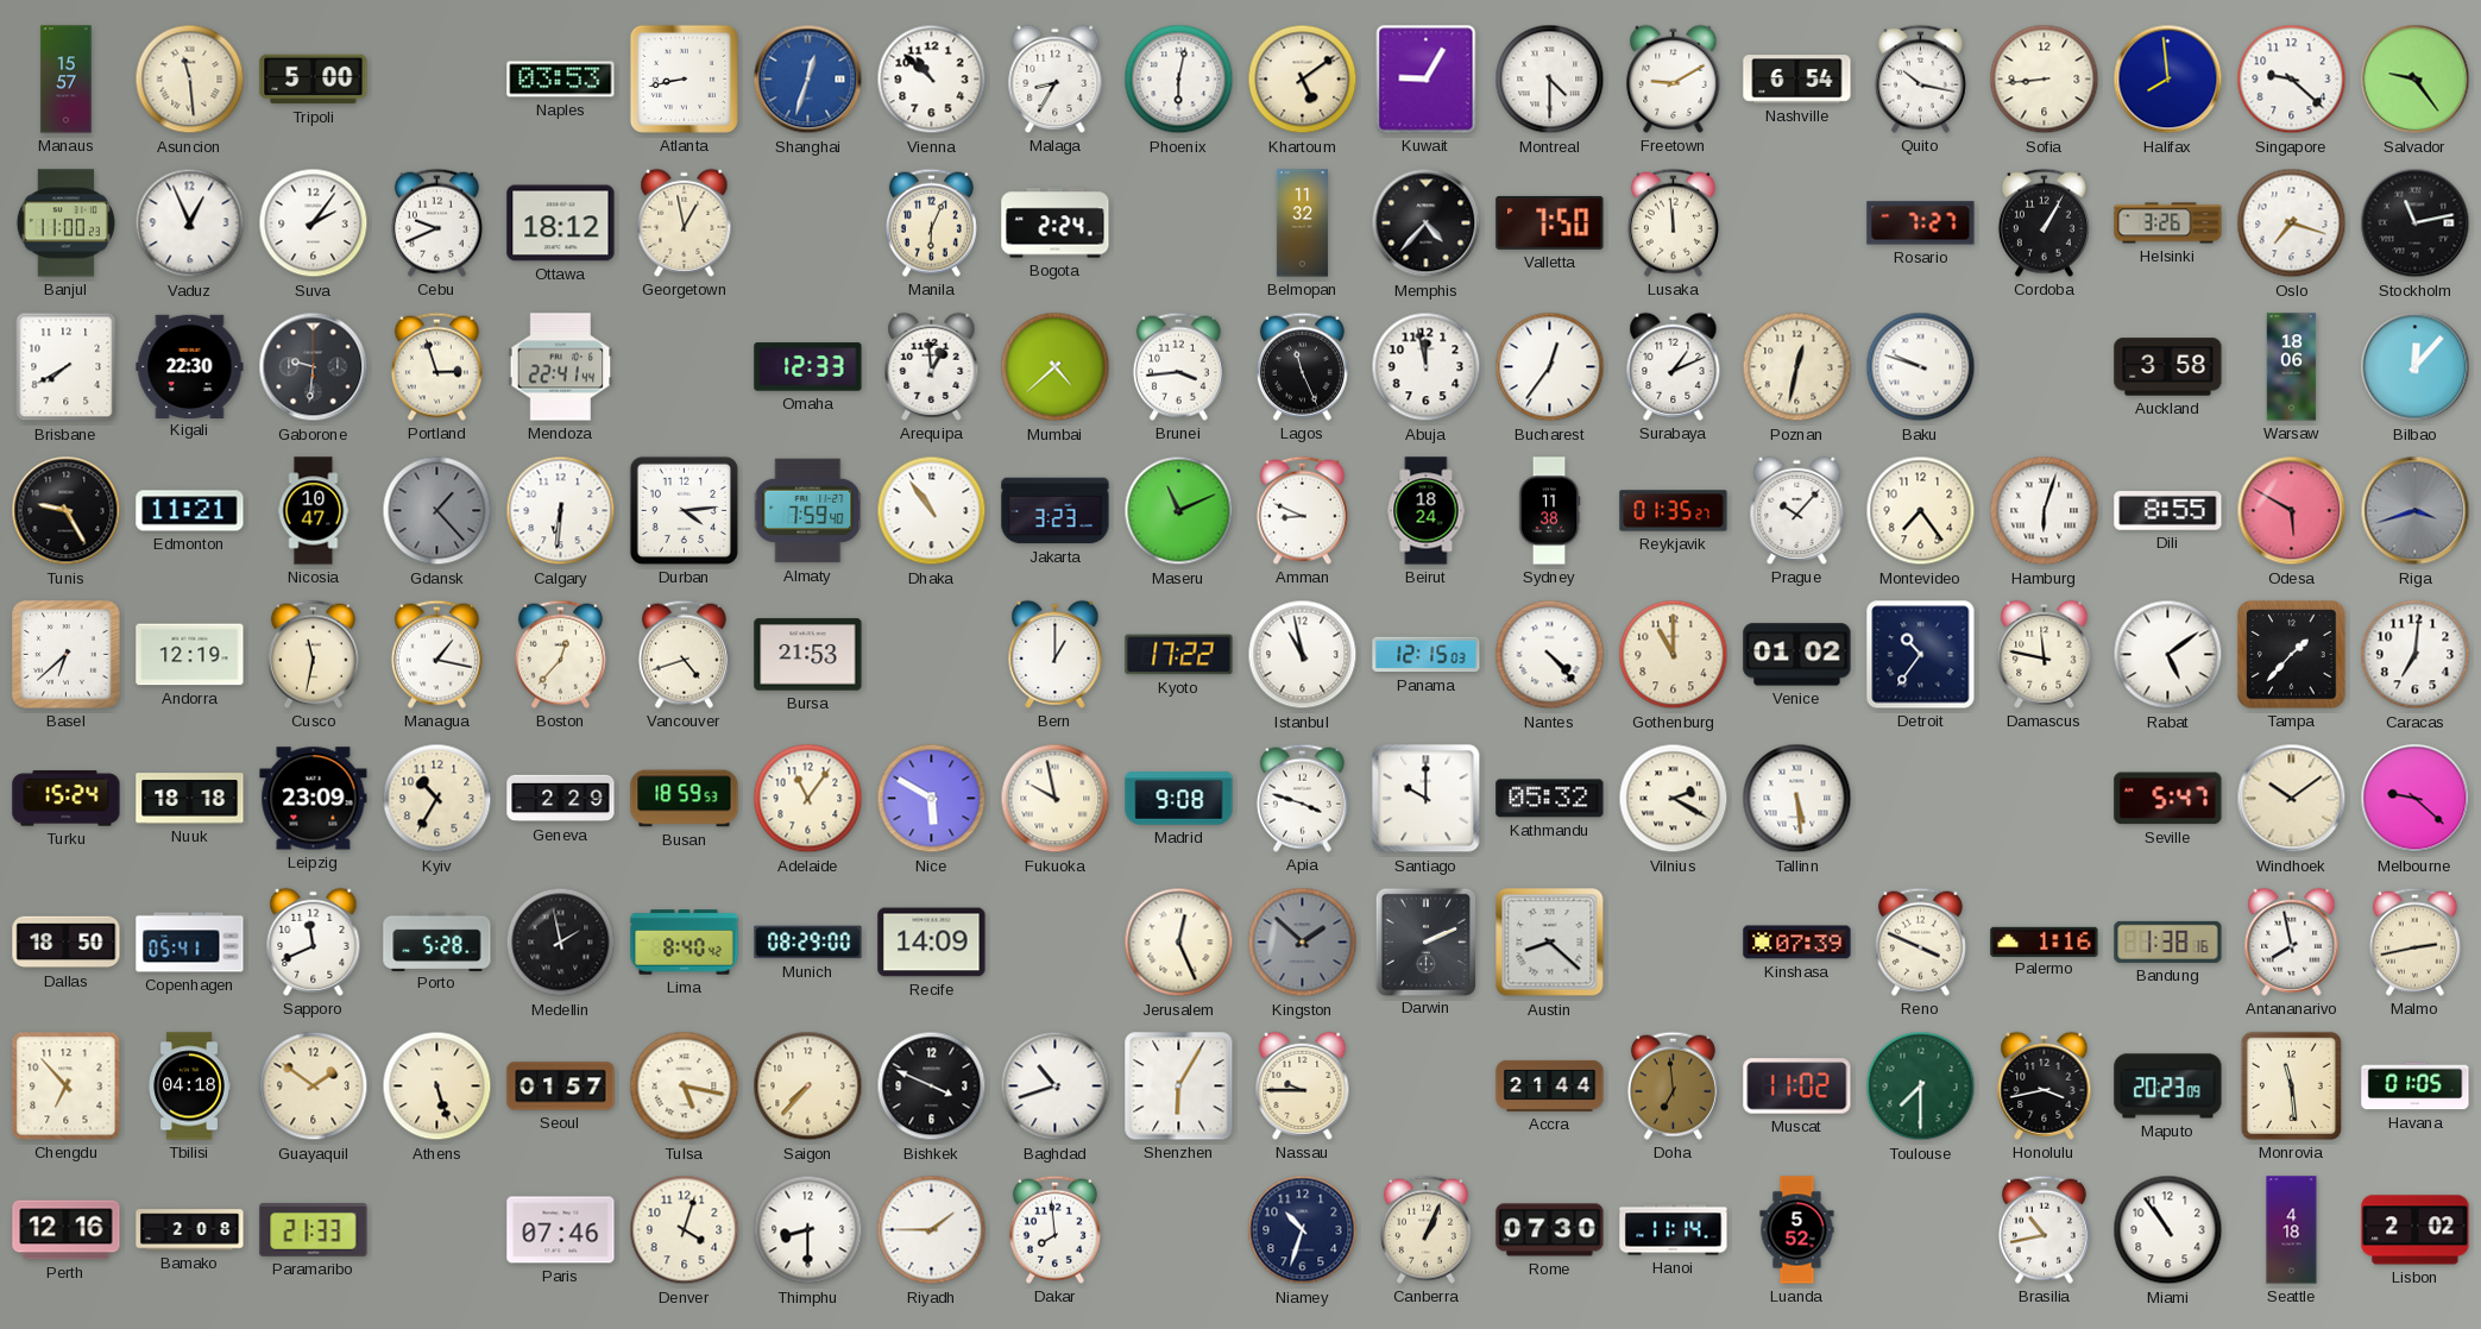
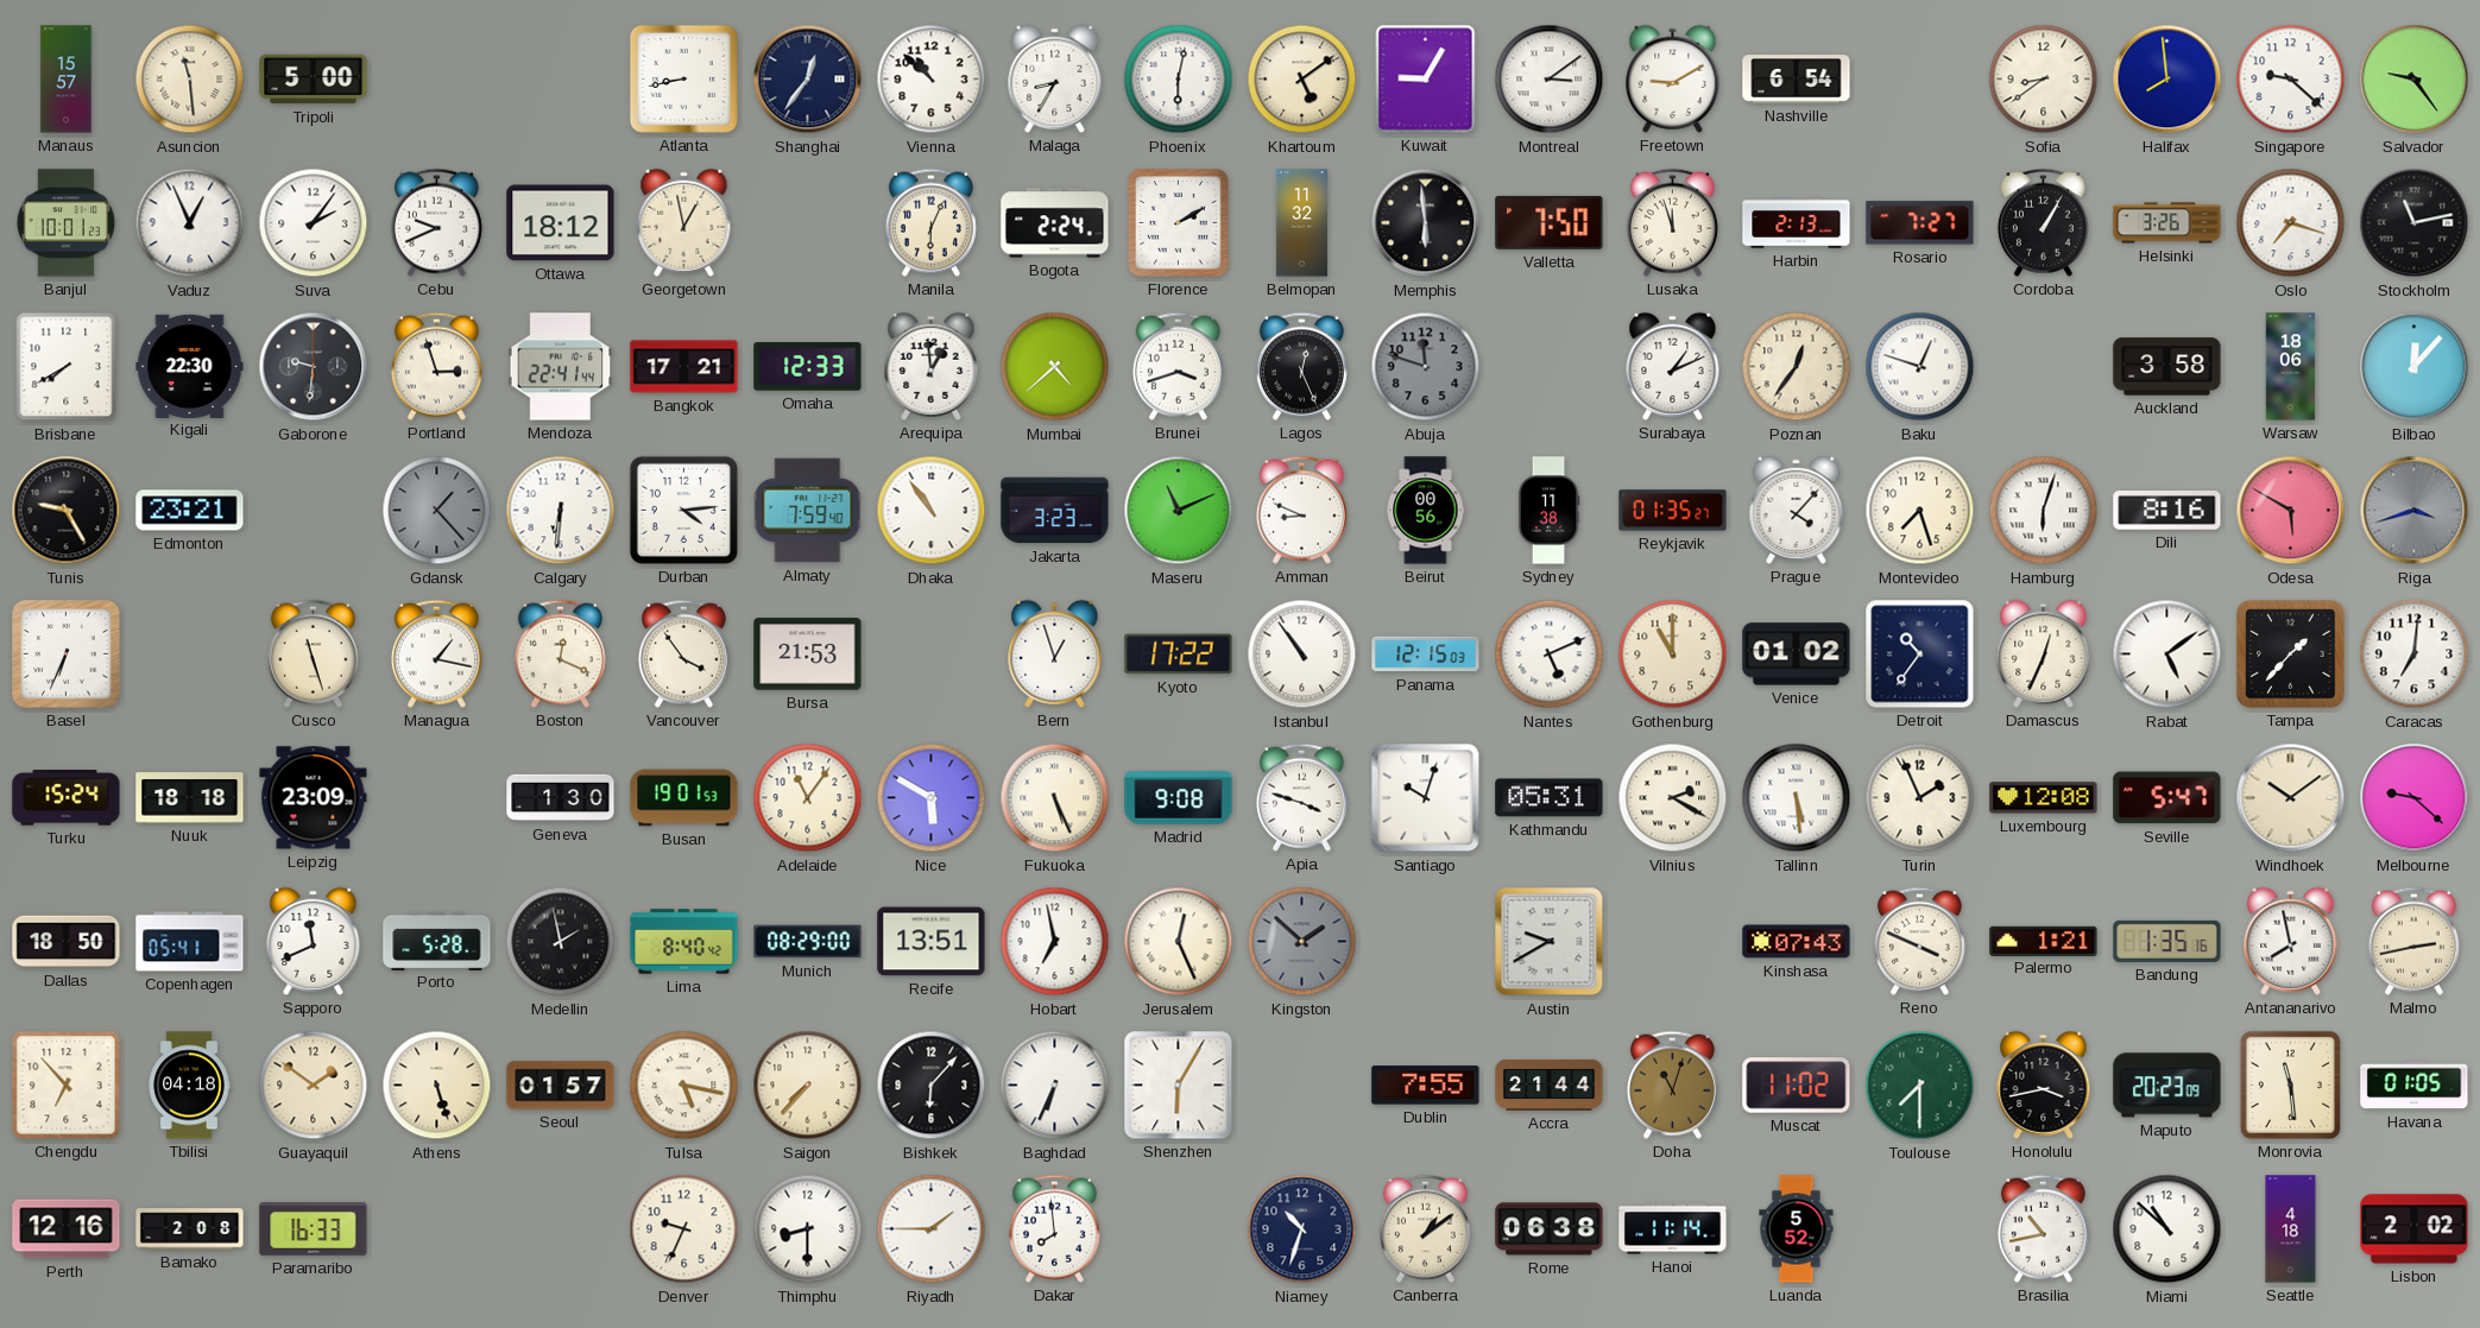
Naples: 03:53 -> none (561, 80)
Shanghai: 12:33 -> 12:36 (808, 80)
Shanghai dial: blue -> navy (808, 80)
Montreal: 4:30 -> 3:09 (1550, 80)
Quito: 10:17 -> none (1920, 78)
Sofia: 8:44 -> 8:39 (2044, 80)
Banjul: 11:00 -> 10:01 (65, 223)
Florence: none -> 2:10 (1179, 223)
Memphis: 4:37 -> 5:59 (1426, 223)
Lusaka: 11:59 -> 11:57 (1672, 222)
Harbin: none -> 2:13 (1797, 223)
Bangkok: none -> 17:21 (684, 367)
Brunei: 3:44 -> 3:42 (1178, 366)
Lagos: 11:26 -> 12:26 (1301, 366)
Abuja: 11:58 -> 11:48 (1426, 367)
Abuja dial: white -> grey (1426, 367)
Bucharest: 12:36 -> none (1550, 367)
Poznan: 12:32 -> 12:36 (1797, 367)
Baku: 9:48 -> 12:48 (1920, 367)
Edmonton: 11:21 -> 23:21 (190, 511)
Nicosia: 10:47 -> none (314, 511)
Beirut: 18:24 -> 00:56 (1426, 511)
Prague: 10:07 -> 4:07 (1797, 510)
Montevideo: 7:24 -> 7:27 (1920, 511)
Dili: 8:55 -> 8:16 (2167, 511)
Basel: 6:38 -> 6:34 (67, 654)
Andorra: 12:19 -> none (190, 655)
Cusco: 11:32 -> 11:27 (313, 653)
Boston: 12:37 -> 12:19 (560, 653)
Vancouver: 4:42 -> 3:54 (683, 653)
Bern: 1:00 -> 12:57 (1055, 653)
Istanbul: 10:58 -> 10:54 (1302, 654)
Nantes: 4:23 -> 5:11 (1550, 654)
Damascus: 11:47 -> 12:34 (2044, 653)
Kyiv: 10:35 -> none (437, 799)
Geneva: 2:29 -> 1:30 (561, 798)
Busan: 18:59 -> 19:01 (684, 798)
Fukuoka: 9:58 -> 5:26 (1055, 798)
Santiago: 10:00 -> 10:03 (1426, 798)
Kathmandu: 05:32 -> 05:31 (1550, 798)
Turin: none -> 1:56 (1920, 798)
Luxembourg: none -> 12:08 (2044, 798)
Recife: 14:09 -> 13:51 (932, 942)
Hobart: none -> 6:58 (1055, 942)
Darwin: 2:11 -> none (1425, 941)
Austin: 8:22 -> 9:40 (1550, 942)
Kinshasa: 07:39 -> 07:43 (1797, 942)
Palermo: 1:16 -> 1:21 (2044, 941)
Bandung: 1:38 -> 1:35 (2167, 941)
Bishkek: 3:49 -> 6:07 (932, 1086)
Baghdad: 10:42 -> 6:34 (1055, 1086)
Nassau: 9:45 -> none (1303, 1085)
Dublin: none -> 7:55 (1426, 1086)
Doha: 6:59 -> 11:03 (1672, 1084)
Paramaribo: 21:33 -> 16:33 (314, 1229)
Paris: 07:46 -> none (561, 1230)
Denver: 4:03 -> 9:34 (684, 1229)
Canberra: 1:04 -> 1:09 (1425, 1228)
Rome: 07:30 -> 06:38 (1550, 1229)
Miami: 10:54 -> 10:52 (2167, 1229)
